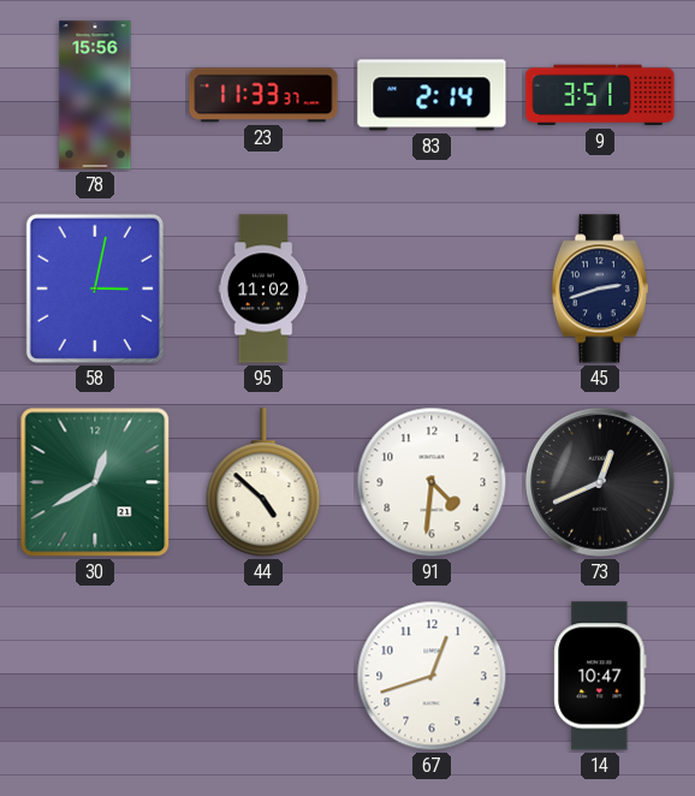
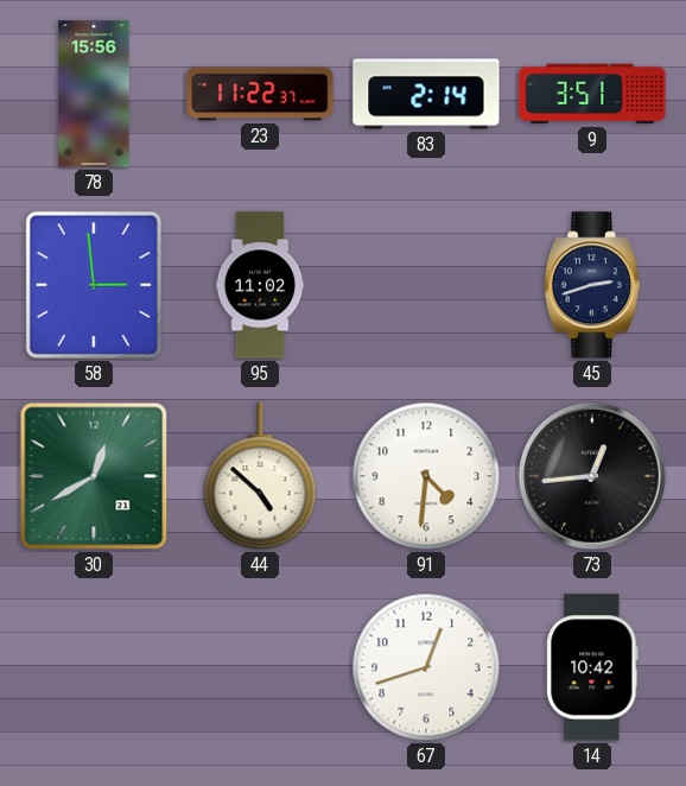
23: 11:33 -> 11:22 (260, 94)
58: 3:02 -> 2:59 (94, 285)
73: 12:41 -> 12:44 (593, 477)
14: 10:47 -> 10:42 (592, 667)
